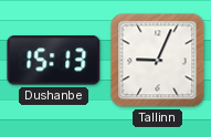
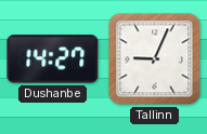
Dushanbe: 15:13 -> 14:27 (53, 59)
